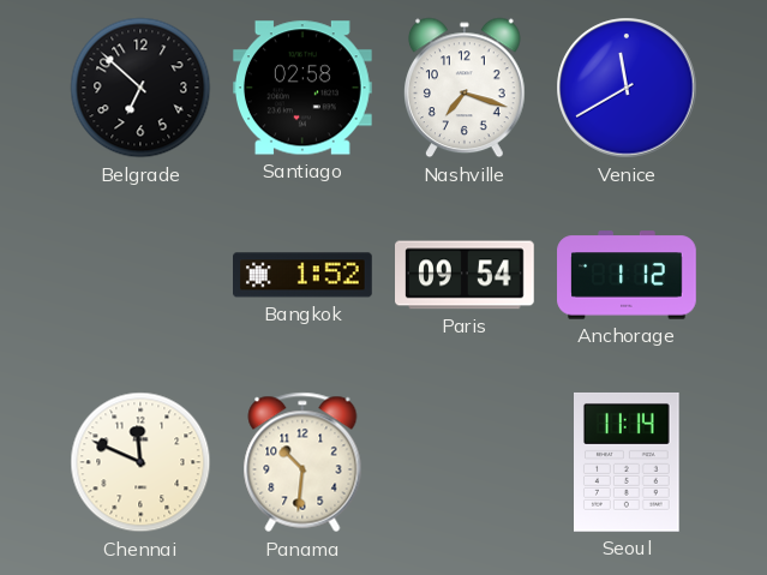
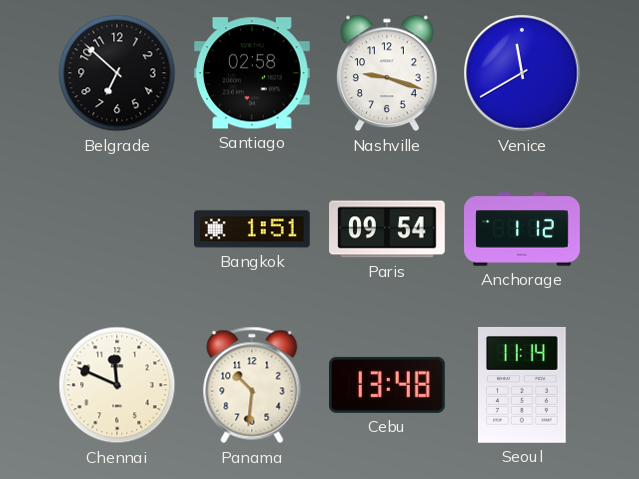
Nashville: 7:18 -> 9:18 (388, 73)
Bangkok: 1:52 -> 1:51 (253, 229)
Cebu: none -> 13:48 (388, 385)
